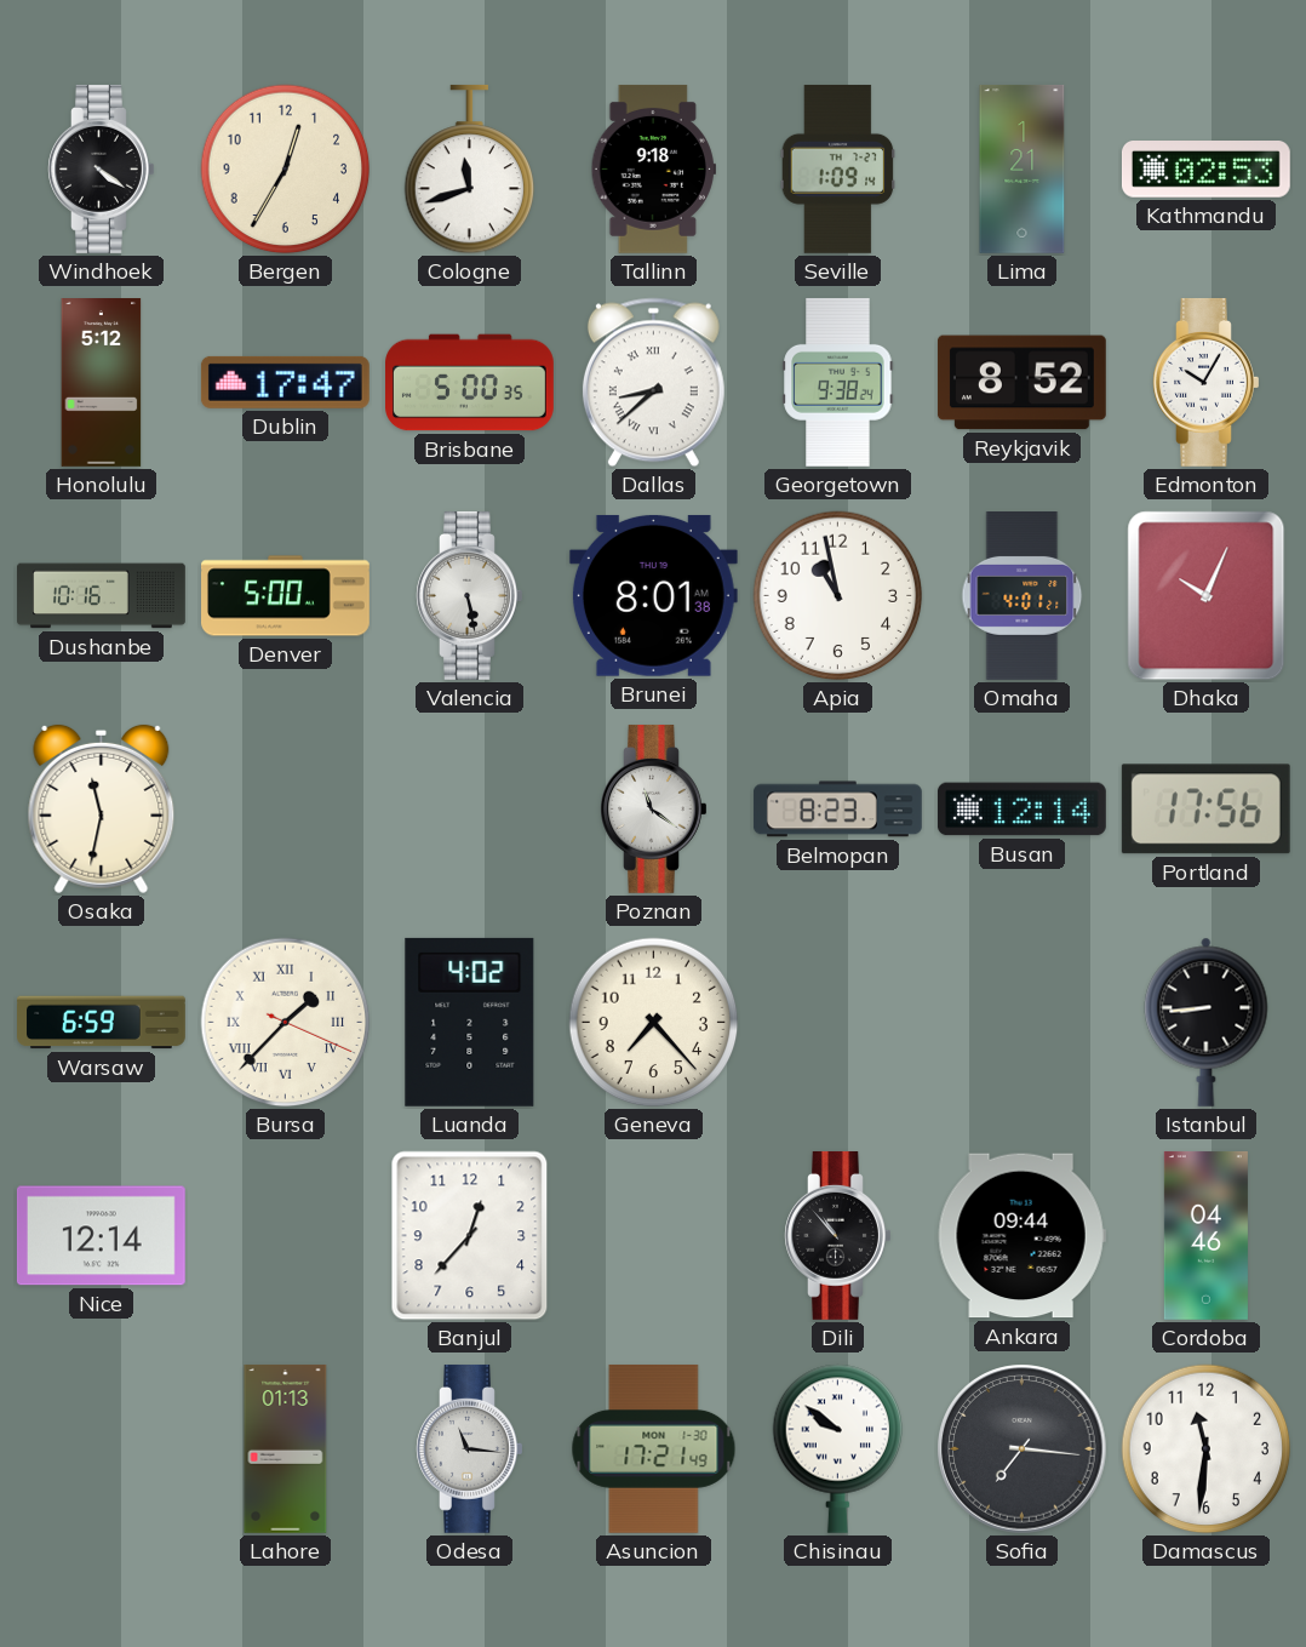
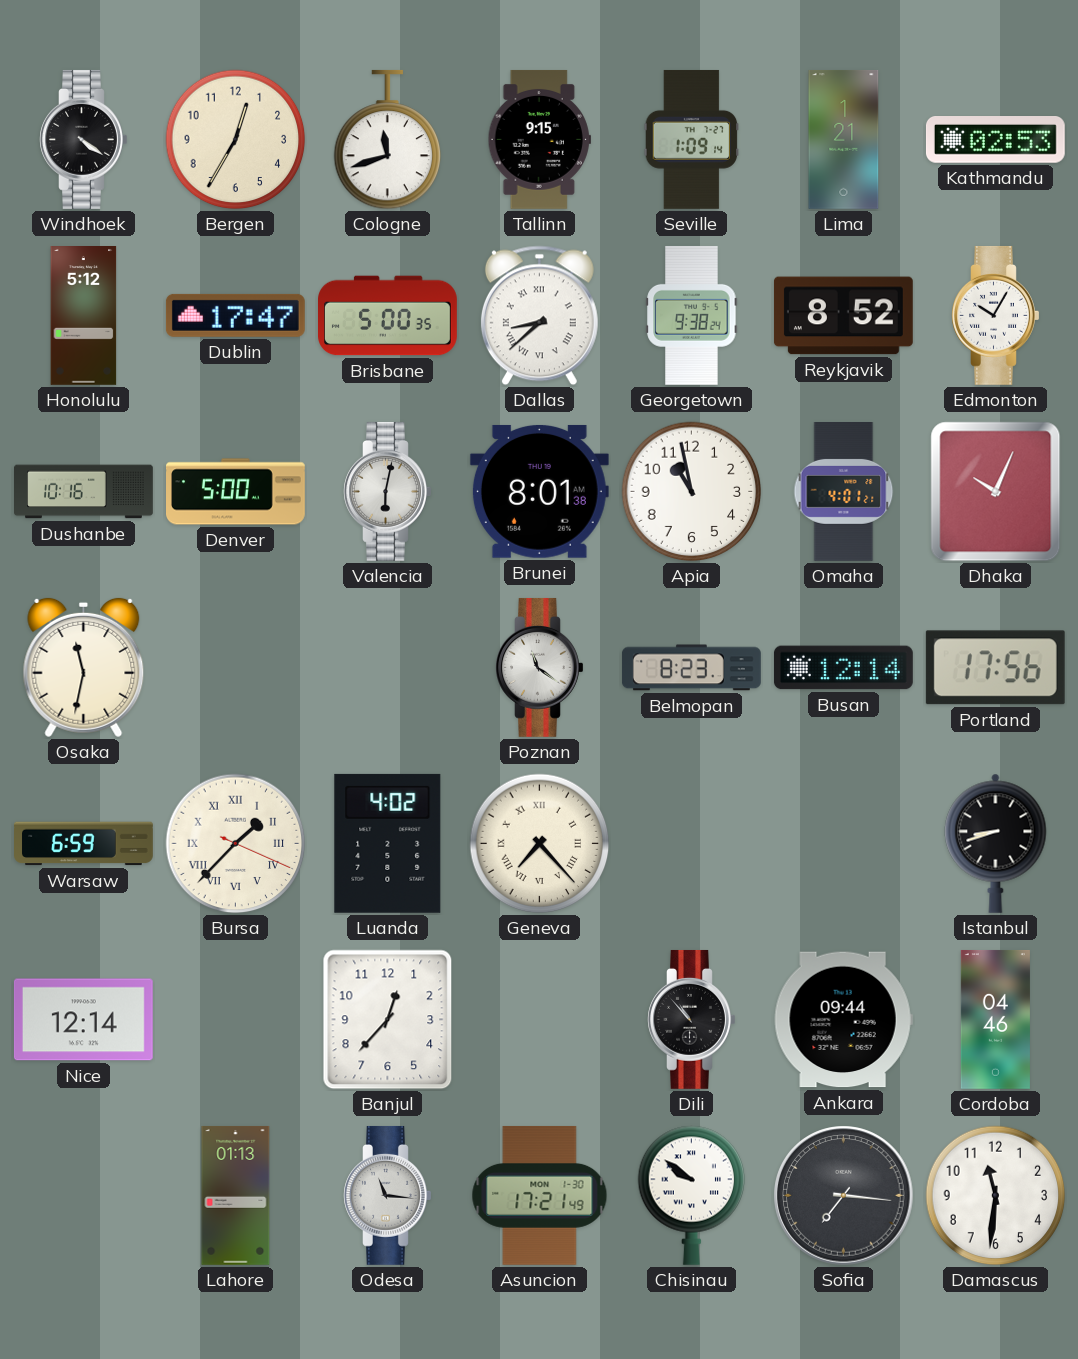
Tallinn: 9:18 -> 9:15 (539, 139)
Valencia: 5:28 -> 6:02 (388, 491)
Geneva numerals: Arabic -> Roman (540, 844)
Istanbul: 8:44 -> 8:42 (996, 843)
